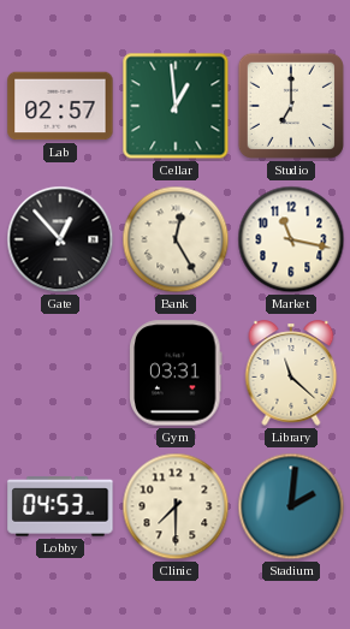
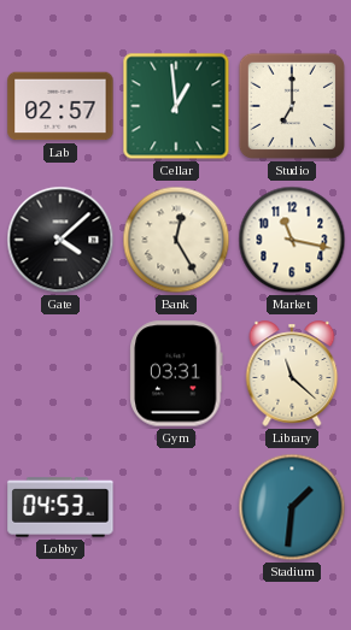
Gate: 12:53 -> 4:08 (60, 240)
Clinic: 7:30 -> none (176, 506)
Stadium: 2:01 -> 1:31 (292, 507)
